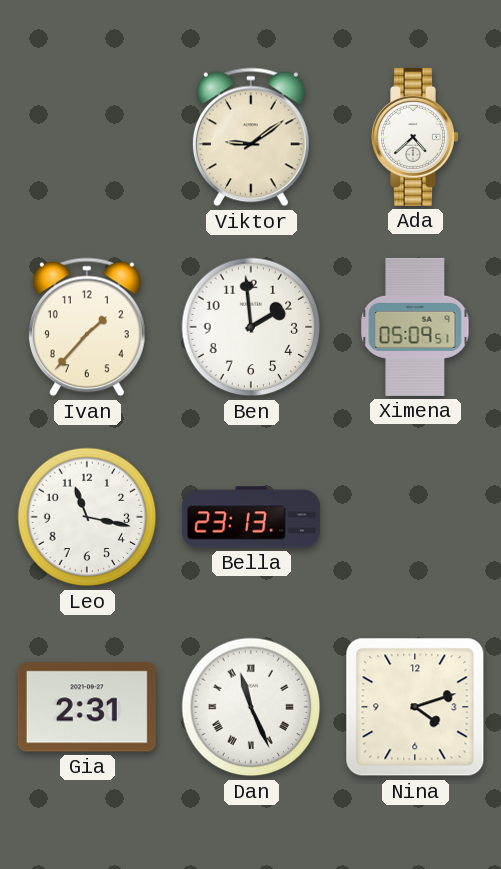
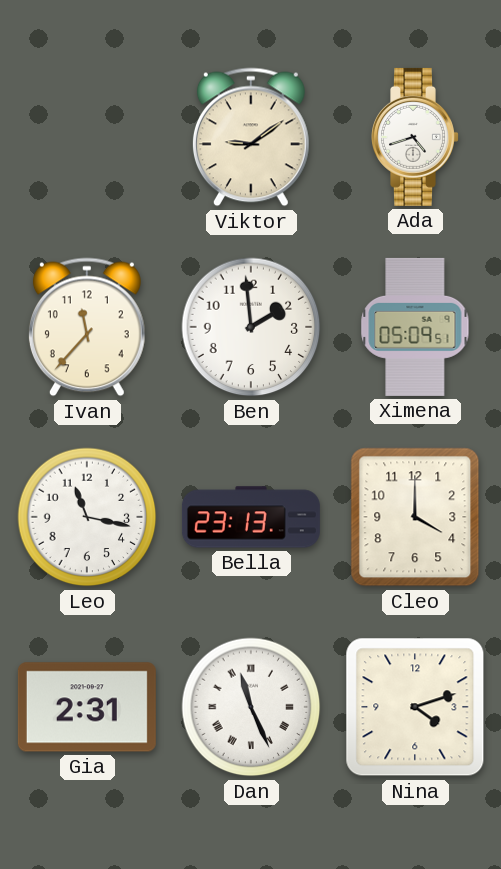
Ada: 4:38 -> 4:42 (416, 137)
Ivan: 1:37 -> 11:37 (87, 327)
Cleo: none -> 4:00 (415, 517)
